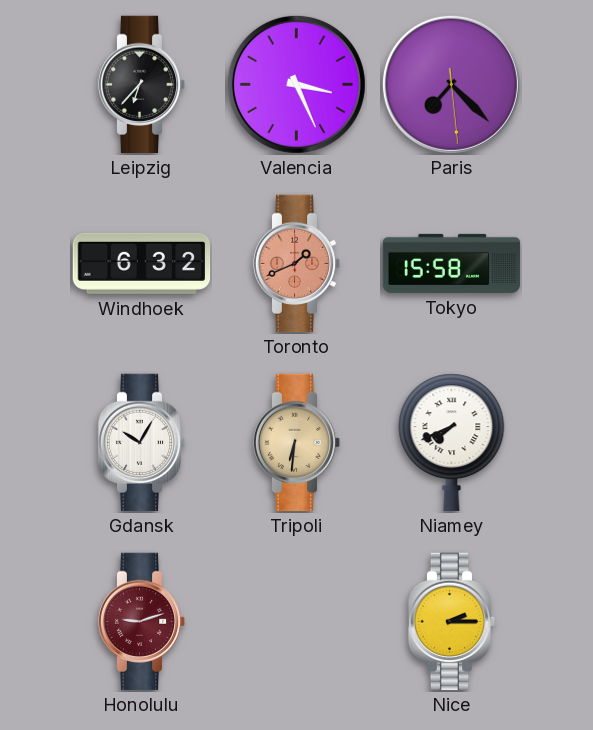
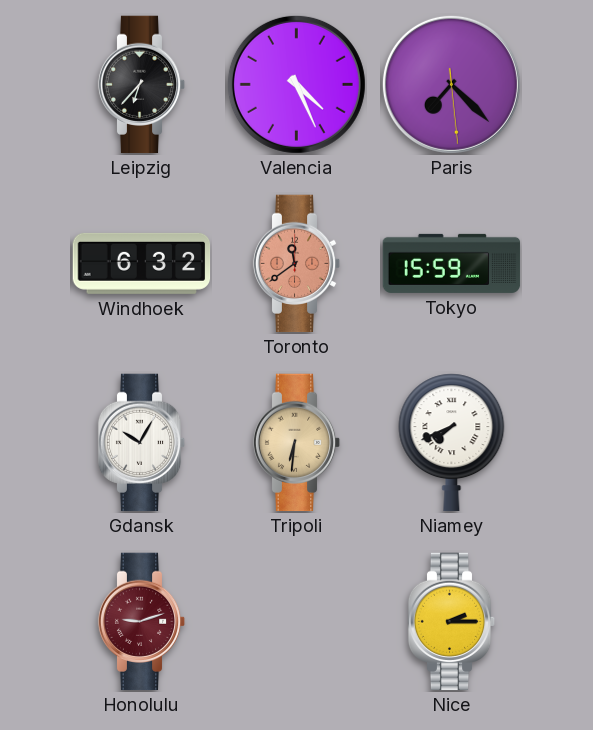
Valencia: 3:26 -> 4:26 (296, 84)
Toronto: 1:41 -> 11:39 (297, 264)
Tokyo: 15:58 -> 15:59 (452, 263)
